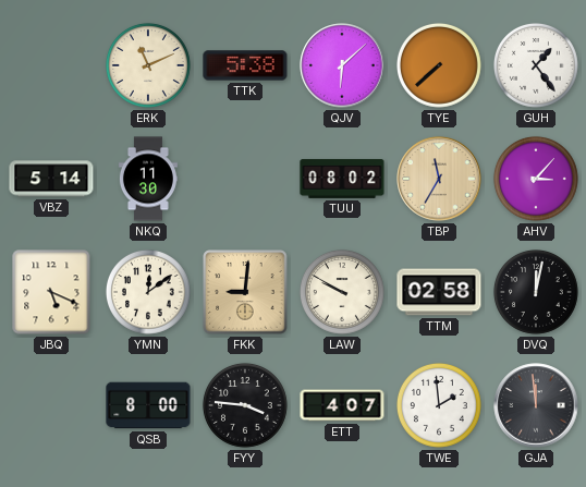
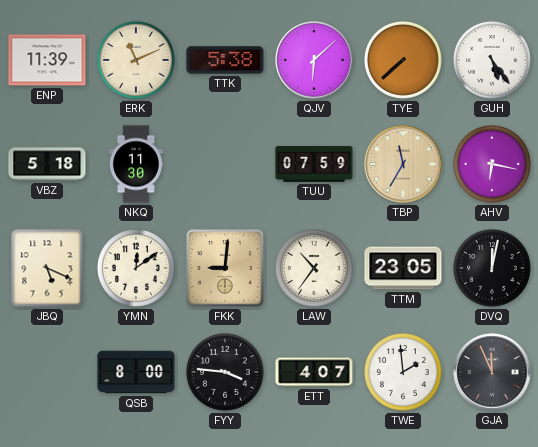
ENP: none -> 11:39 (47, 60)
GUH: 1:24 -> 5:24 (492, 60)
VBZ: 5:14 -> 5:18 (47, 164)
TUU: 08:02 -> 07:59 (314, 164)
AHV: 3:07 -> 6:17 (492, 164)
LAW: 9:50 -> 10:36 (314, 268)
TTM: 02:58 -> 23:05 (403, 268)
GJA: 11:59 -> 11:56 (492, 372)
